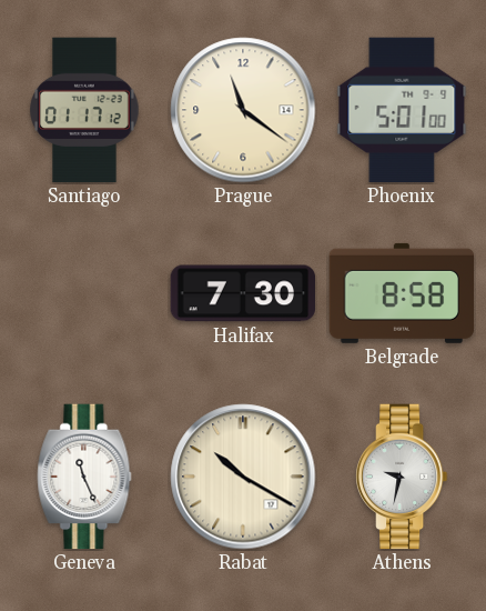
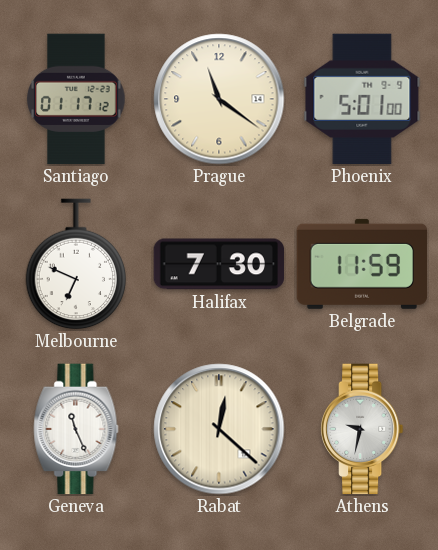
Melbourne: none -> 6:49 (76, 264)
Belgrade: 8:58 -> 11:59 (362, 264)
Rabat: 10:20 -> 12:22 (219, 429)
